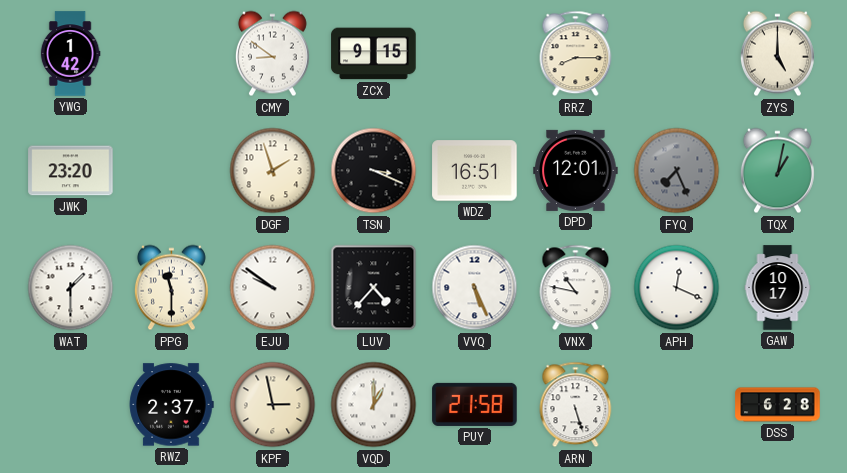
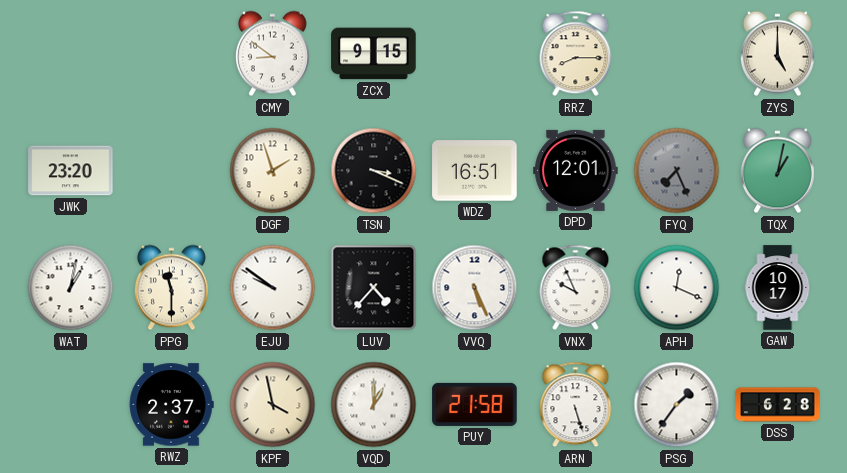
YWG: 1:42 -> none (70, 54)
WAT: 1:30 -> 1:02 (71, 288)
VNX: 10:47 -> 9:56 (576, 288)
KPF: 2:58 -> 3:58 (273, 405)
PSG: none -> 1:36 (677, 405)
